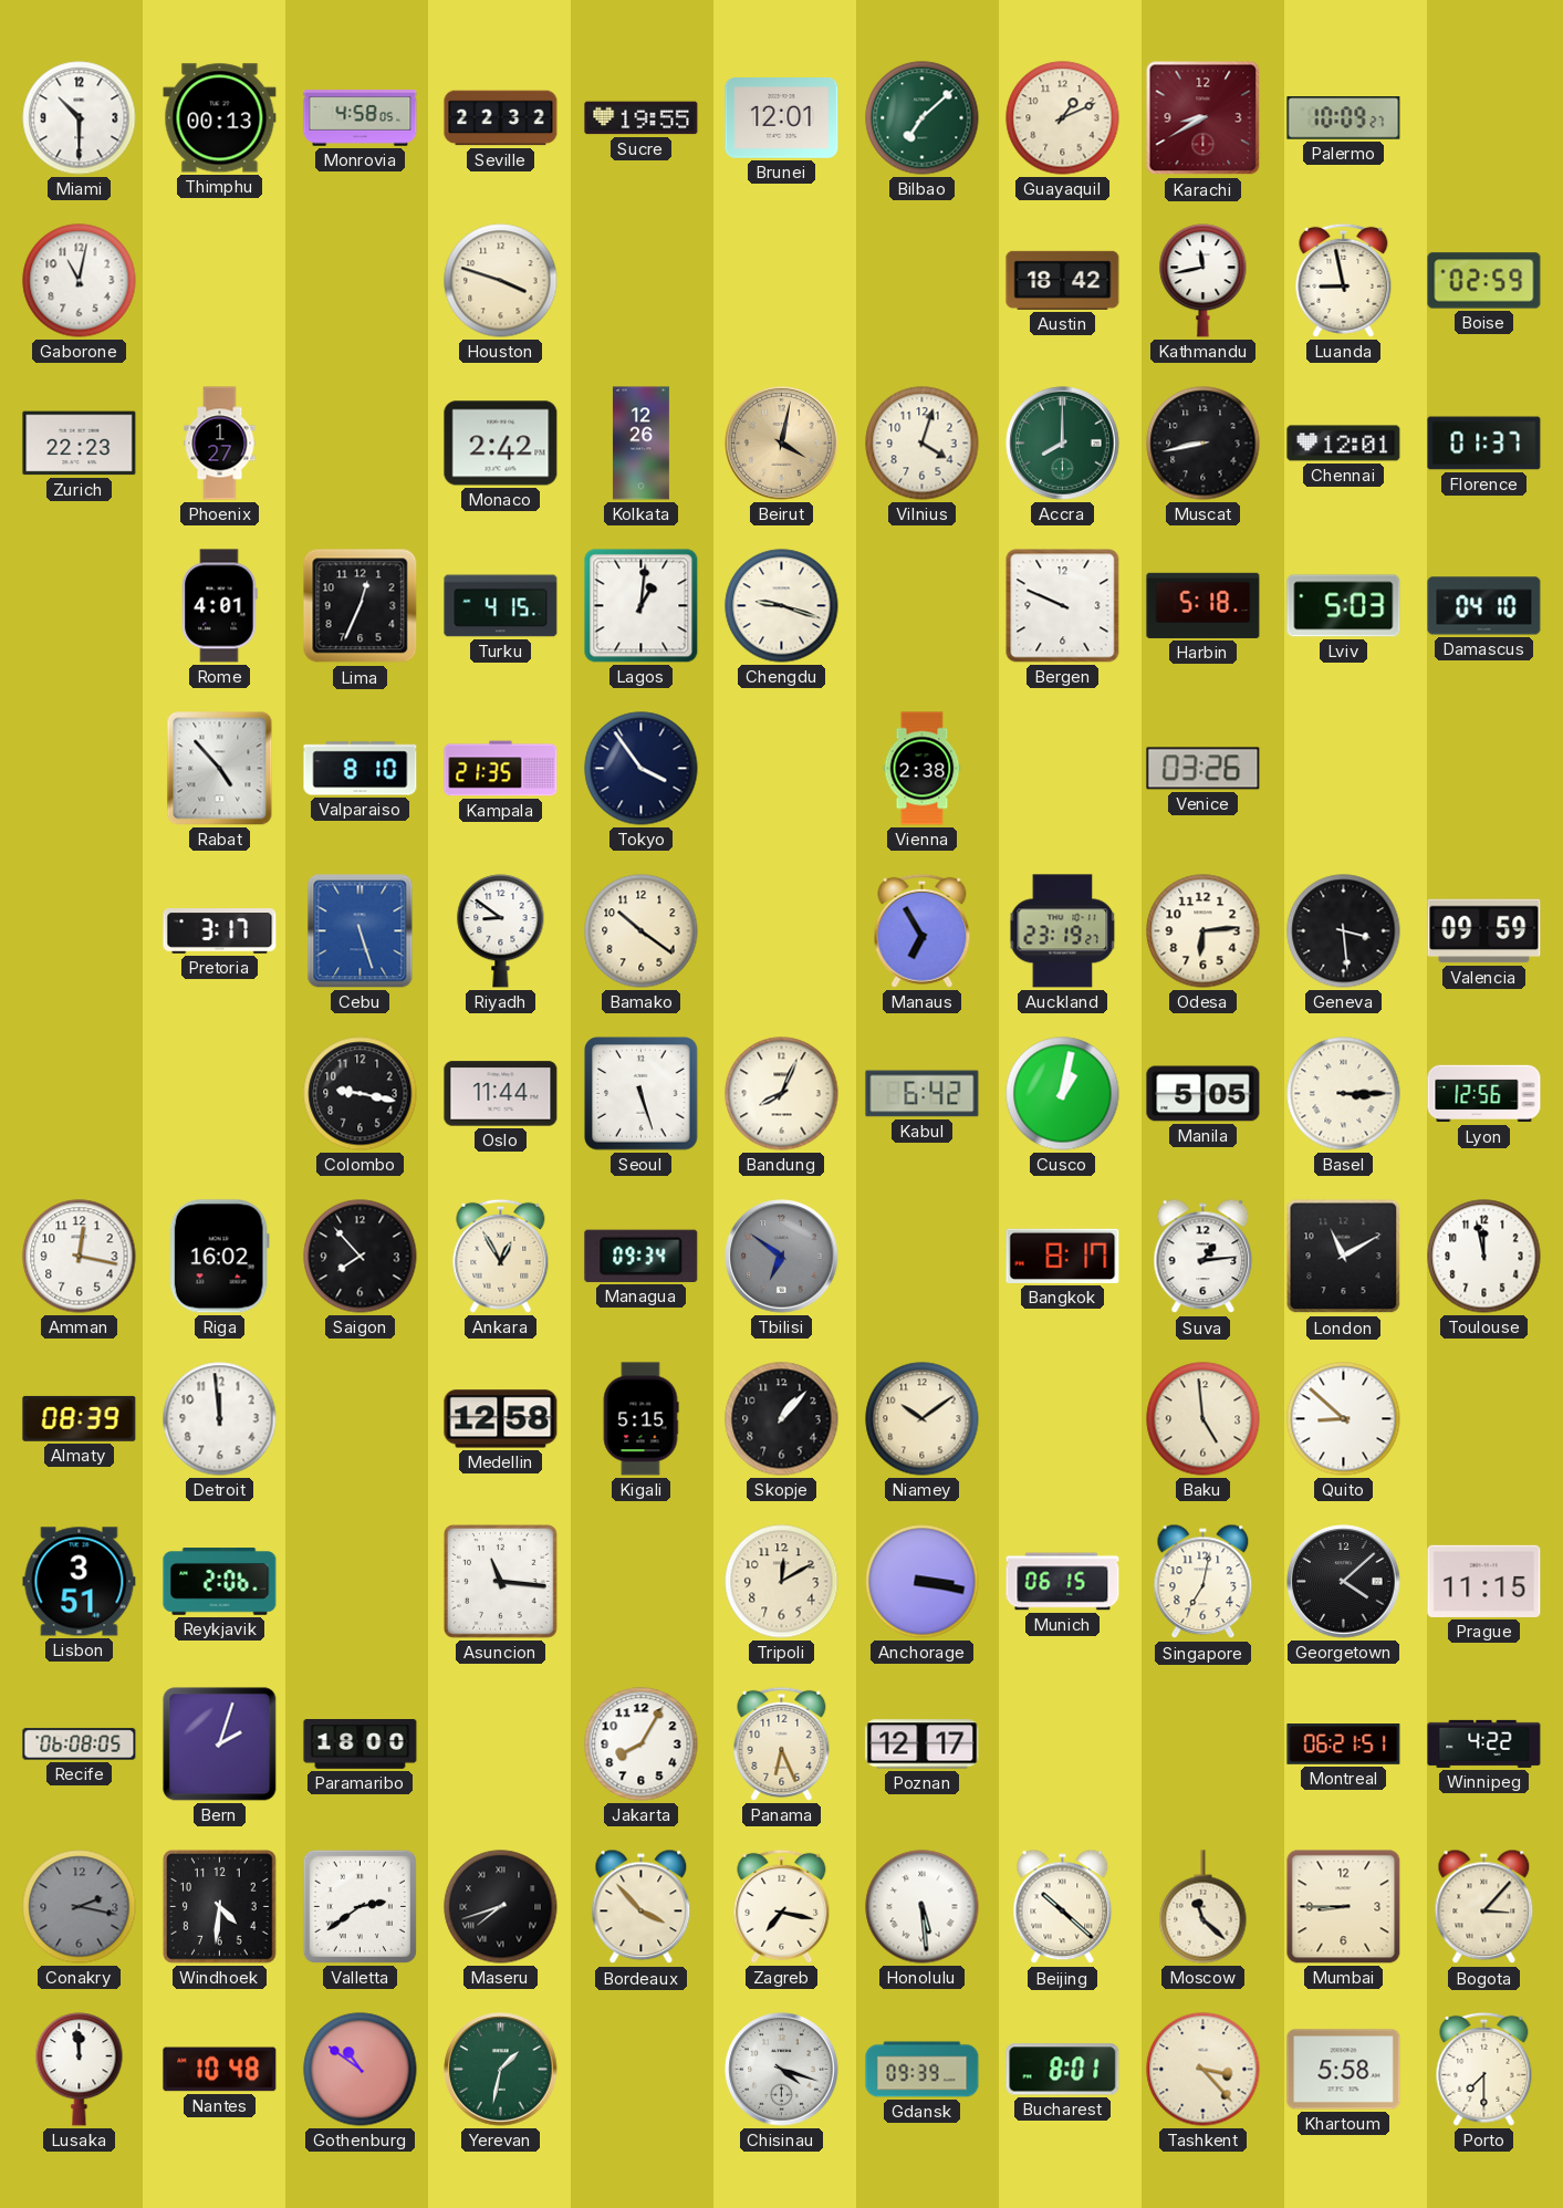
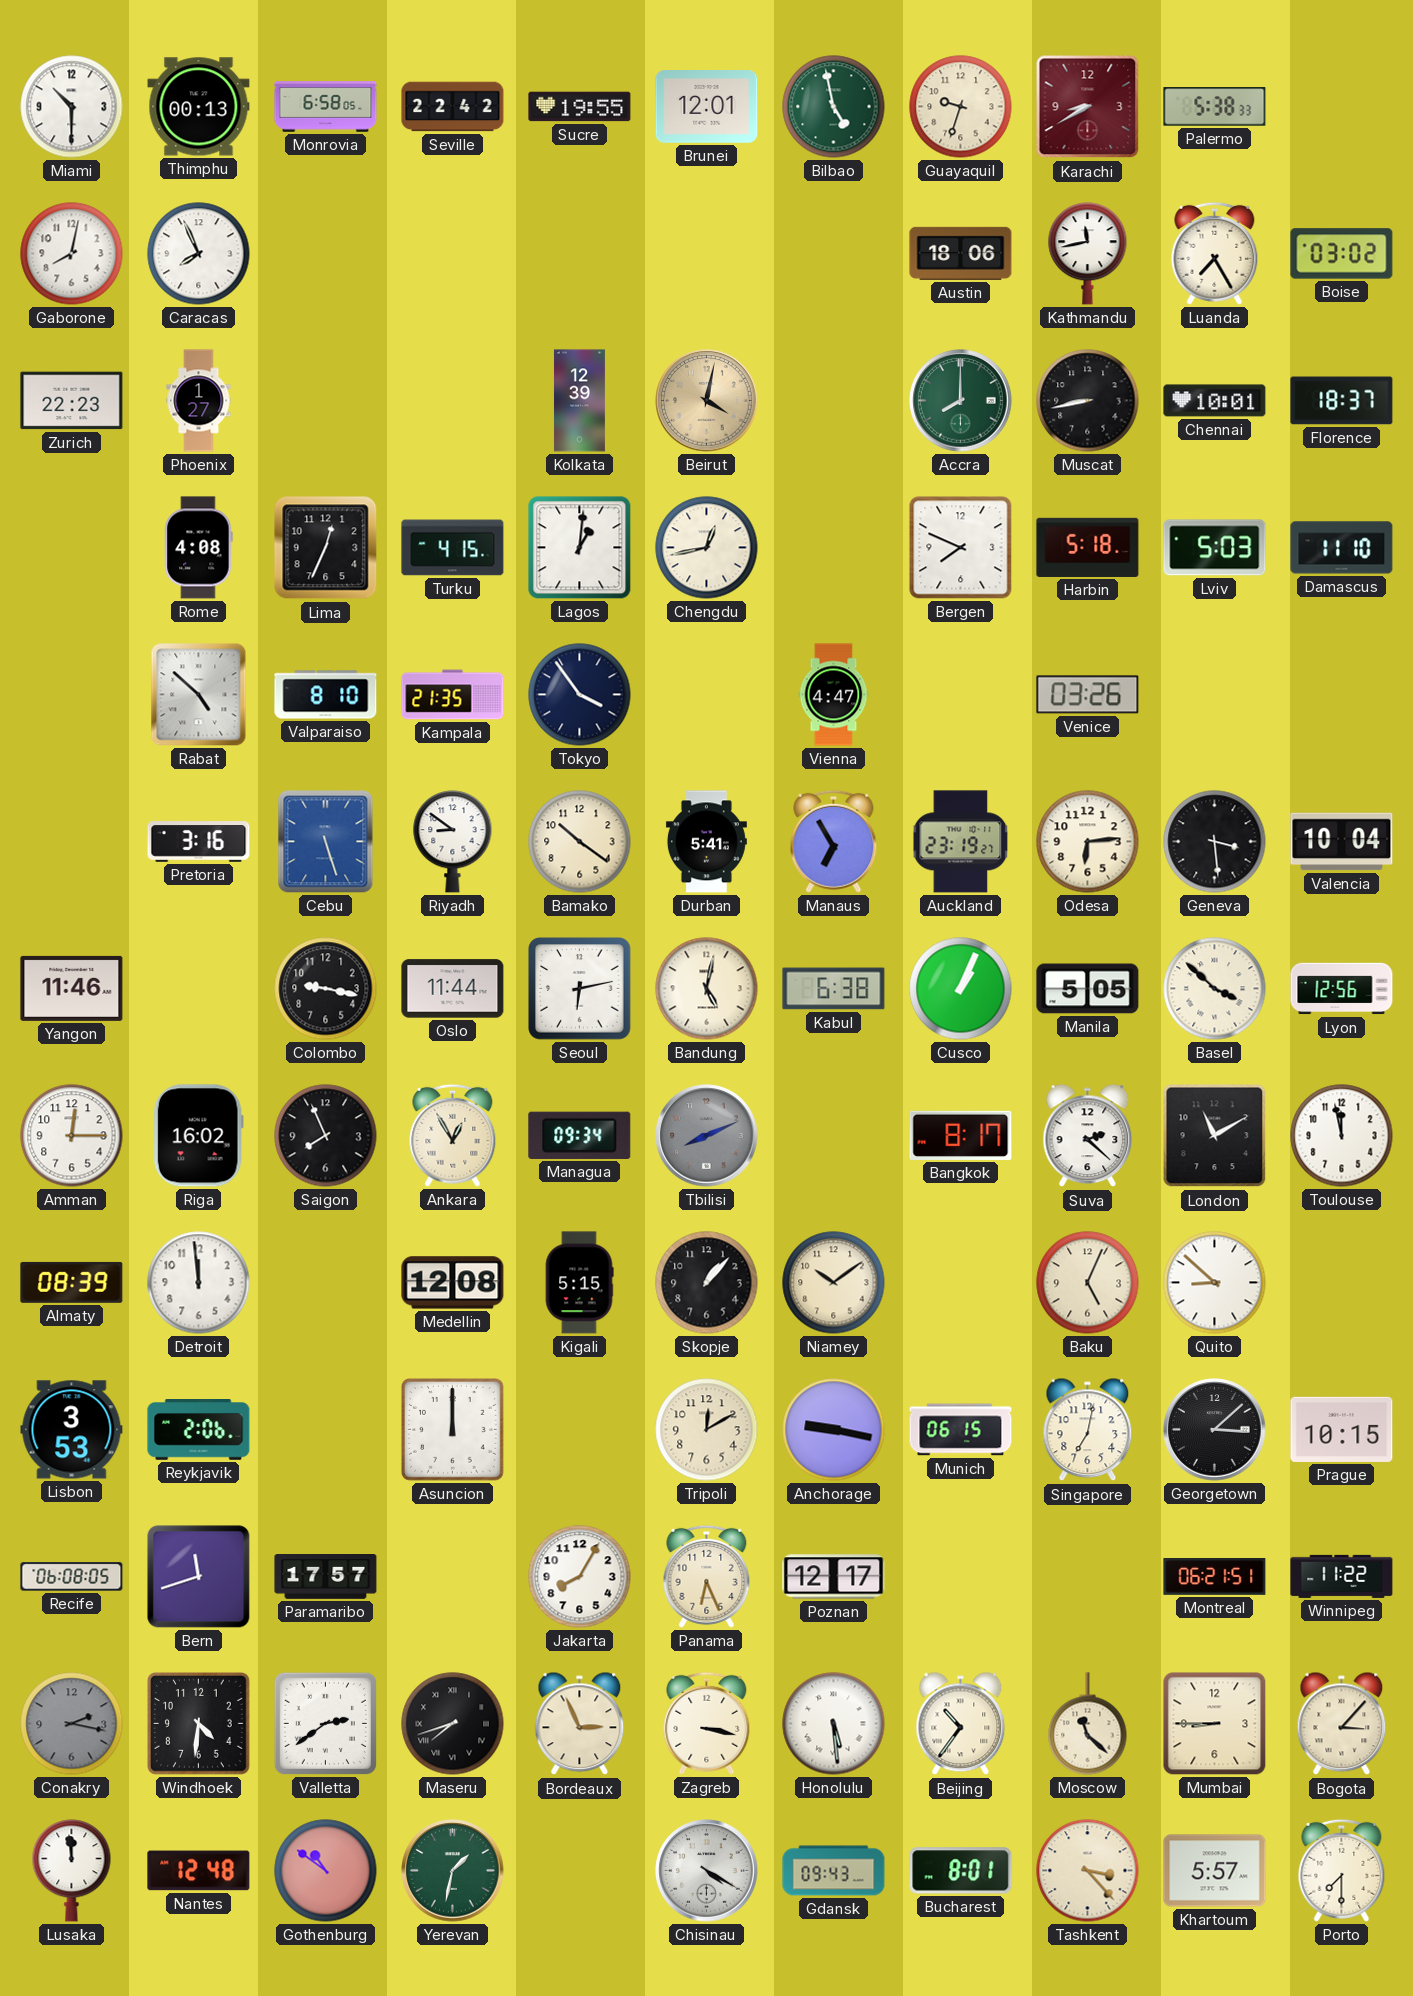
Monrovia: 4:58 -> 6:58 (326, 107)
Seville: 22:32 -> 22:42 (453, 107)
Bilbao: 7:08 -> 4:58 (834, 107)
Guayaquil: 1:11 -> 9:33 (961, 107)
Palermo: 10:09 -> 5:38 (1215, 107)
Gaborone: 11:02 -> 8:02 (72, 254)
Caracas: none -> 7:56 (199, 254)
Houston: 3:48 -> none (501, 281)
Austin: 18:42 -> 18:06 (961, 253)
Luanda: 8:58 -> 7:25 (1215, 253)
Boise: 02:59 -> 03:02 (1342, 254)
Monaco: 2:42 -> none (501, 444)
Kolkata: 12:26 -> 12:39 (579, 401)
Vilnius: 4:03 -> none (923, 444)
Chennai: 12:01 -> 10:01 (1215, 401)
Florence: 01:37 -> 18:37 (1342, 401)
Rome: 4:01 -> 4:08 (199, 548)
Chengdu: 9:18 -> 12:43 (707, 548)
Bergen: 9:49 -> 7:49 (961, 548)
Damascus: 04:10 -> 11:10 (1342, 548)
Rabat: 4:53 -> 4:52 (199, 695)
Vienna: 2:38 -> 4:47 (834, 695)
Pretoria: 3:17 -> 3:16 (199, 842)
Durban: none -> 5:41 (706, 842)
Valencia: 09:59 -> 10:04 (1342, 842)
Yangon: none -> 11:46 (72, 988)
Seoul: 5:27 -> 6:13 (580, 989)
Bandung: 8:04 -> 5:02 (707, 989)
Kabul: 6:42 -> 6:38 (834, 989)
Cusco: 1:02 -> 1:04 (961, 989)
Basel: 3:15 -> 3:52 (1215, 989)
Amman: 12:17 -> 12:15 (72, 1136)
Saigon: 7:53 -> 7:56 (326, 1136)
Tbilisi: 6:51 -> 8:11 (707, 1136)
Suva: 1:14 -> 2:22 (1088, 1136)
Medellin: 12:58 -> 12:08 (453, 1283)
Baku: 4:59 -> 5:04 (1088, 1283)
Lisbon: 3:51 -> 3:53 (72, 1430)
Asuncion: 11:16 -> 12:00 (453, 1430)
Anchorage: 3:17 -> 9:17 (834, 1430)
Georgetown: 4:08 -> 3:08 (1215, 1430)
Prague: 11:15 -> 10:15 (1342, 1429)
Bern: 2:03 -> 11:42 (199, 1577)
Paramaribo: 18:00 -> 17:57 (326, 1577)
Winnipeg: 4:22 -> 11:22 (1342, 1576)
Bordeaux: 3:53 -> 2:56 (580, 1724)
Zagreb: 7:17 -> 3:17 (707, 1723)
Beijing: 10:22 -> 10:36 (961, 1724)
Nantes: 10:48 -> 12:48 (199, 1871)
Chisinau: 4:18 -> 4:20 (707, 1871)
Gdansk: 09:39 -> 09:43 (834, 1871)
Khartoum: 5:58 -> 5:57 (1215, 1871)
